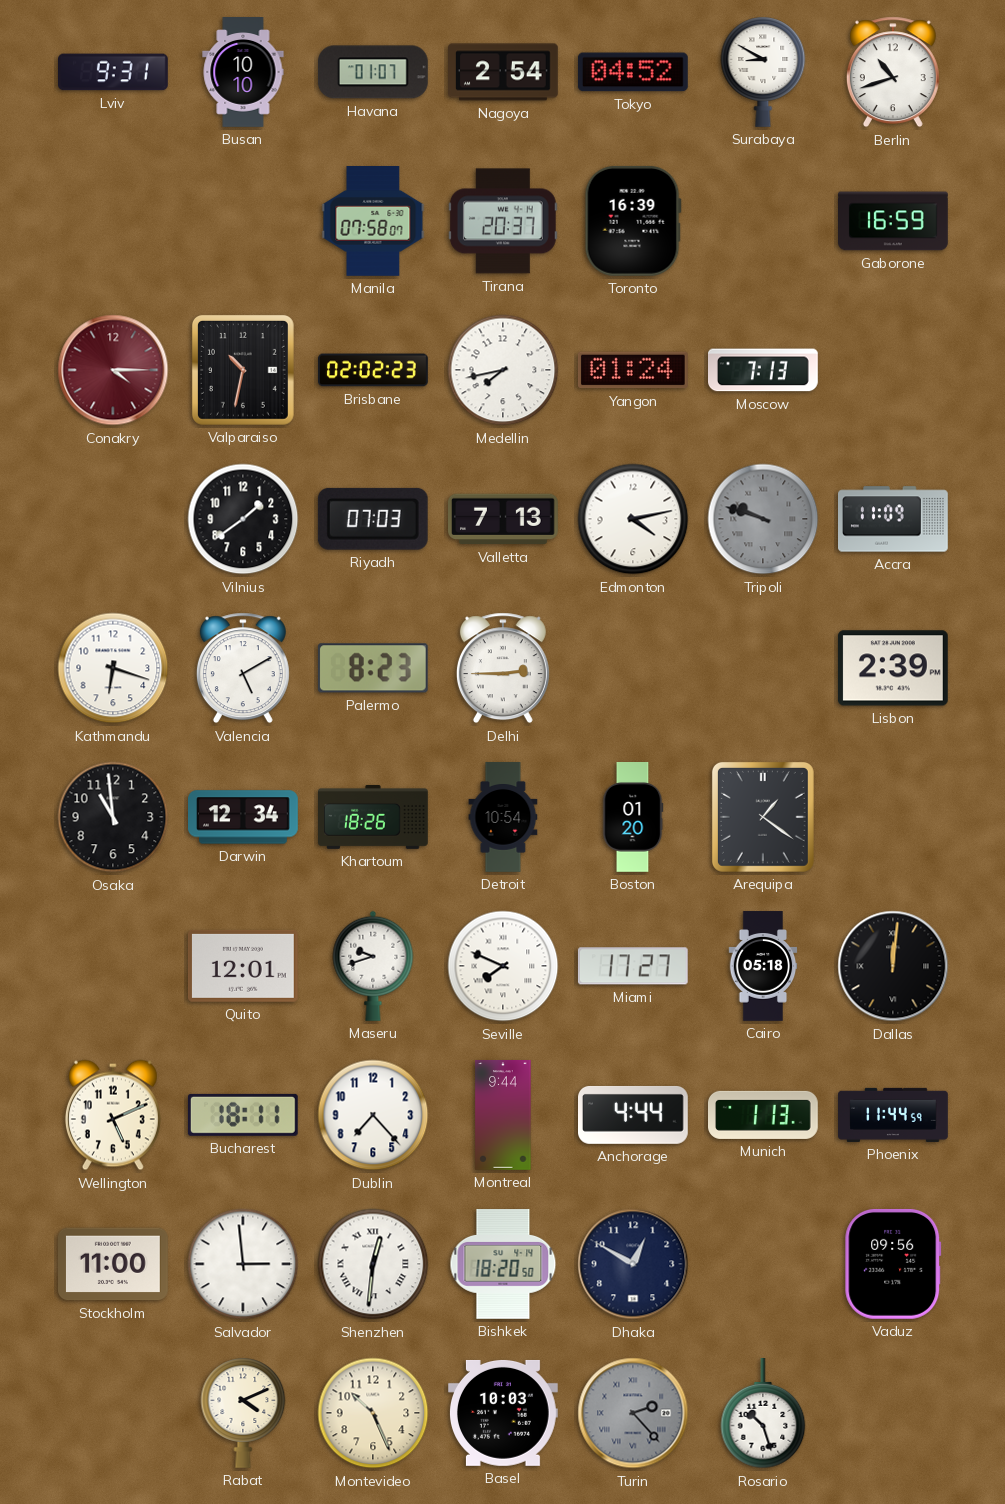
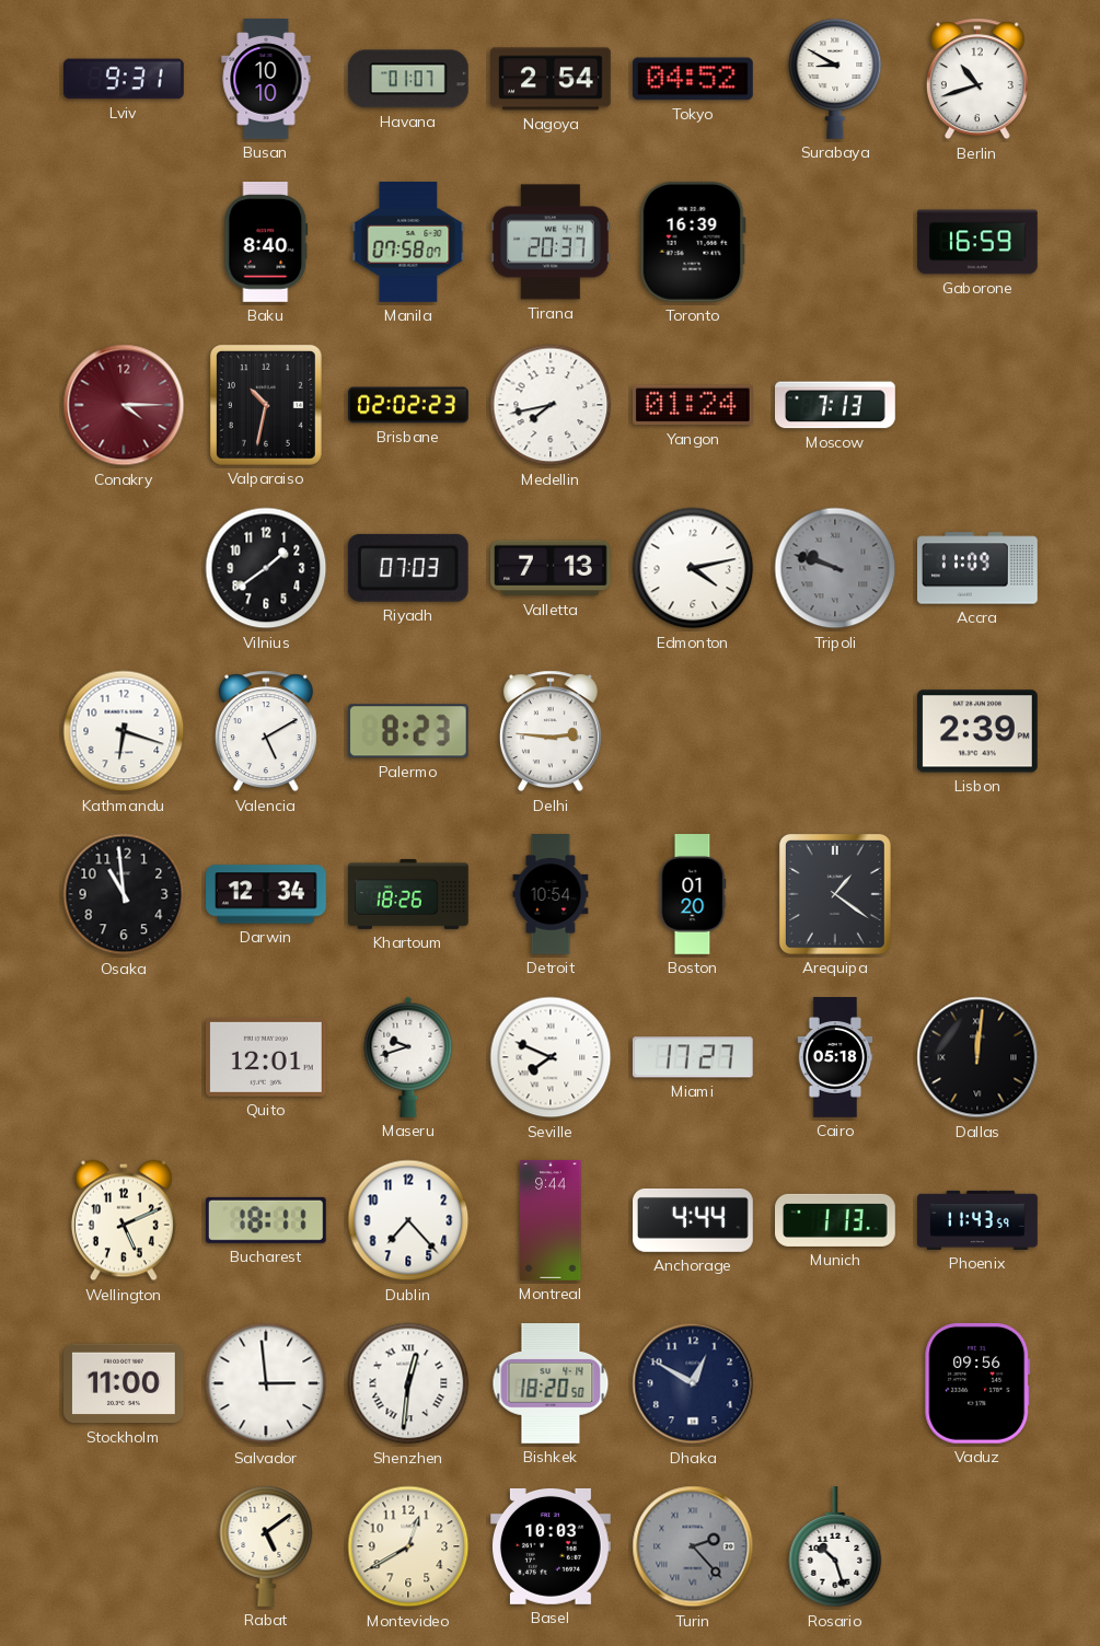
Baku: none -> 8:40 (266, 243)
Delhi: 2:45 -> 2:46 (551, 731)
Phoenix: 11:44 -> 11:43 (977, 1220)
Rabat: 4:11 -> 5:09 (266, 1546)
Montevideo: 10:26 -> 12:40 (408, 1546)
